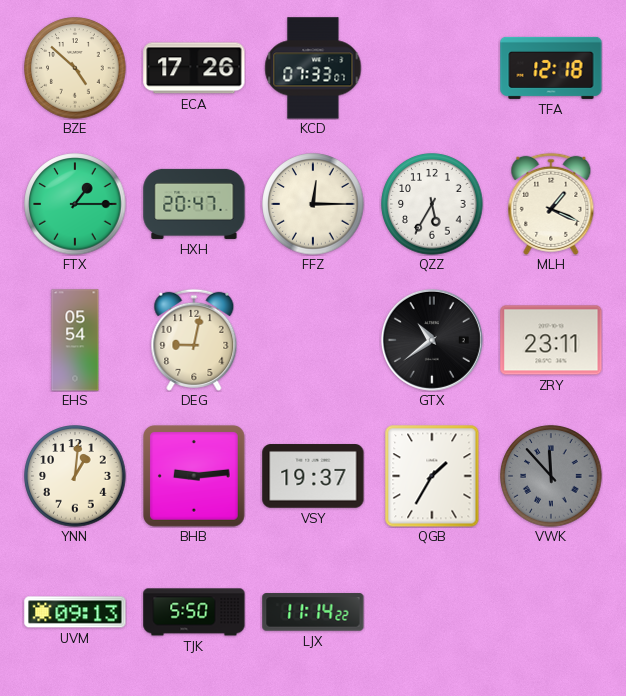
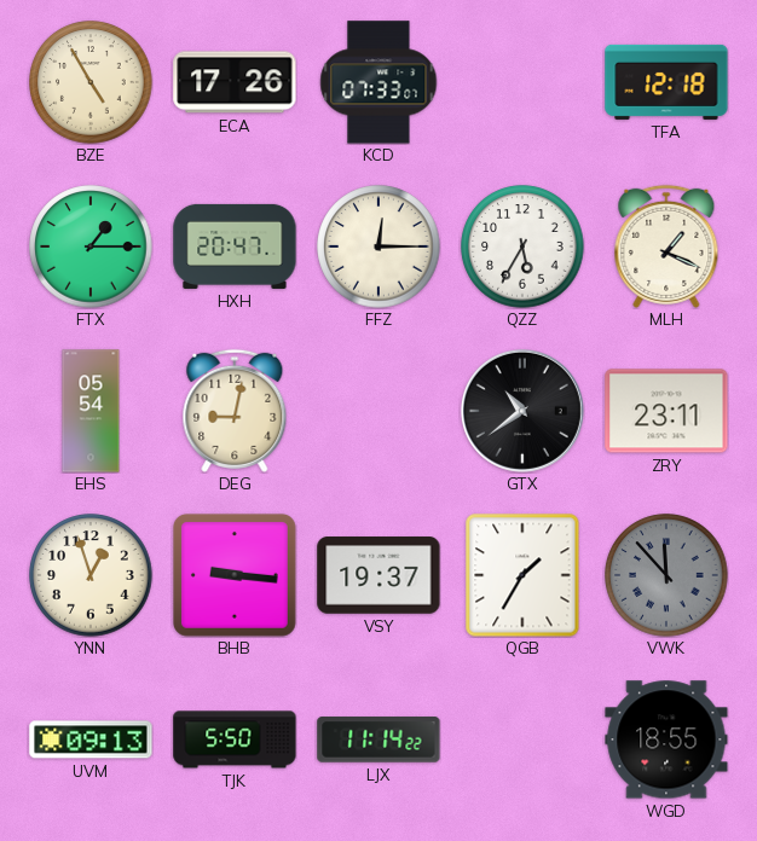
BZE: 4:52 -> 4:55 (91, 82)
YNN: 1:01 -> 12:57 (91, 575)
BHB: 9:14 -> 9:16 (235, 575)
WGD: none -> 18:55 (666, 739)
